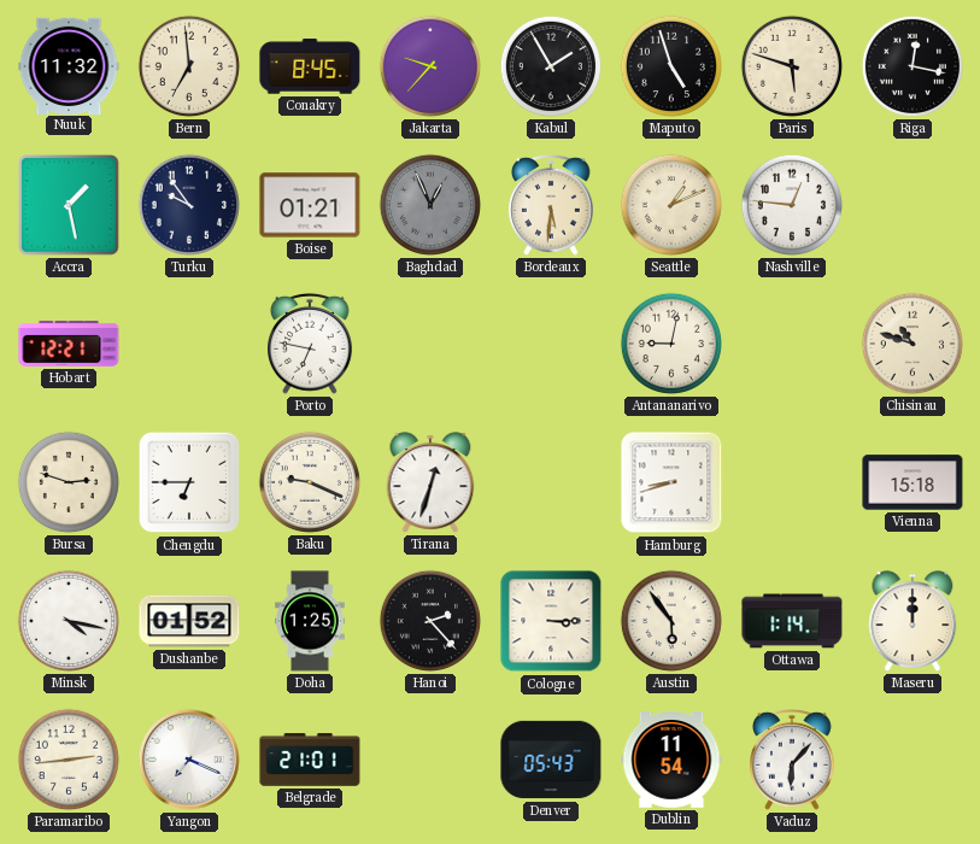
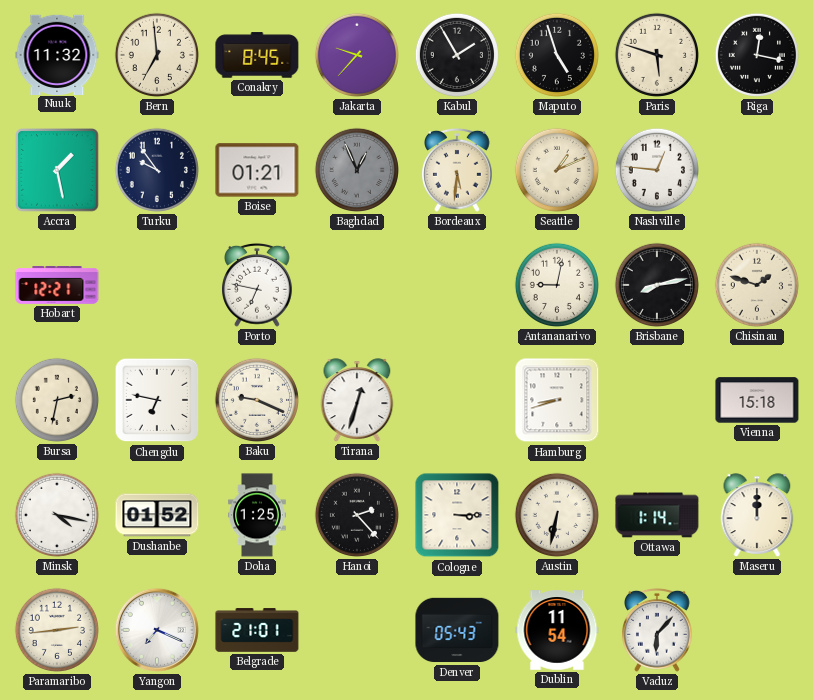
Brisbane: none -> 8:13 (657, 285)
Chisinau: 10:48 -> 1:48 (757, 285)
Bursa: 2:48 -> 2:32 (57, 400)
Chengdu: 6:45 -> 6:47 (157, 400)
Austin: 5:54 -> 6:32 (557, 515)
